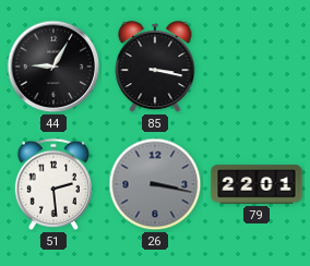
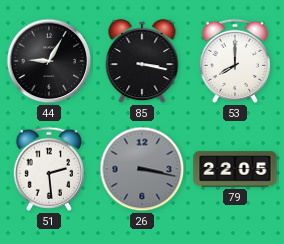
53: none -> 8:00 (235, 61)
79: 22:01 -> 22:05 (235, 169)
